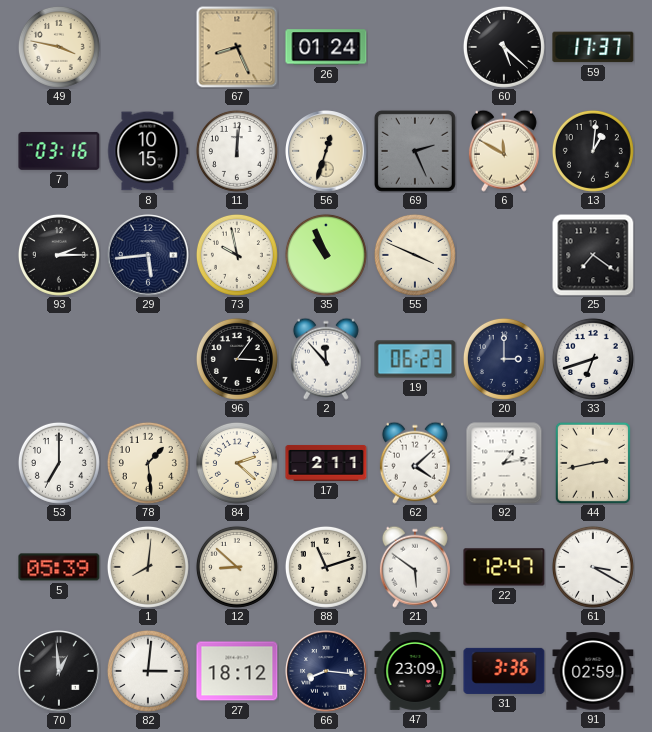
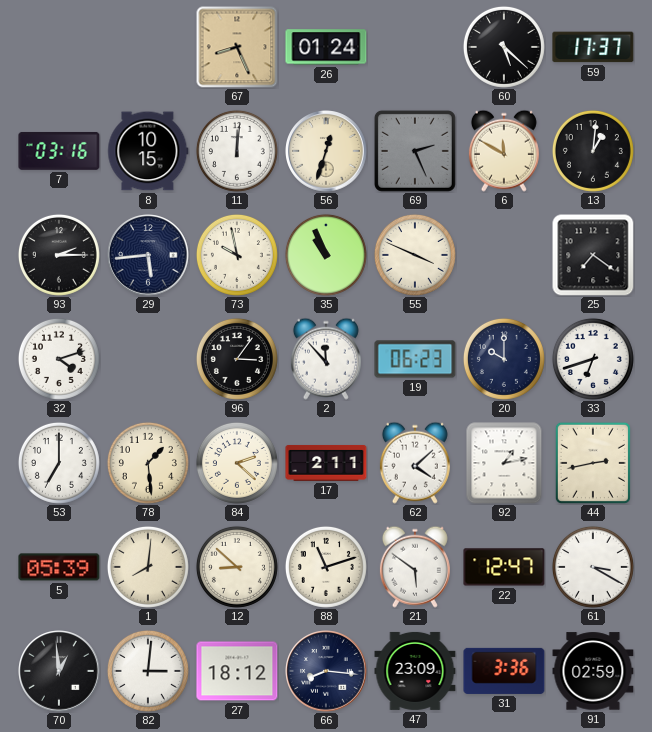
49: 3:47 -> none (59, 47)
32: none -> 4:12 (59, 359)
20: 3:00 -> 10:00 (504, 359)
